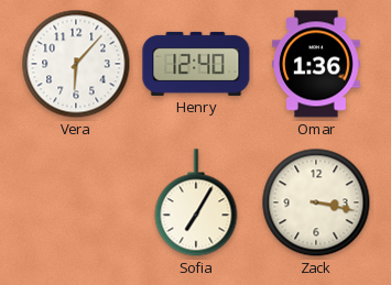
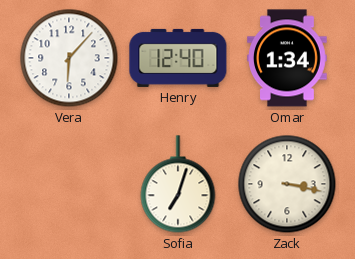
Omar: 1:36 -> 1:34 (287, 58)
Sofia: 7:05 -> 7:03 (178, 184)
